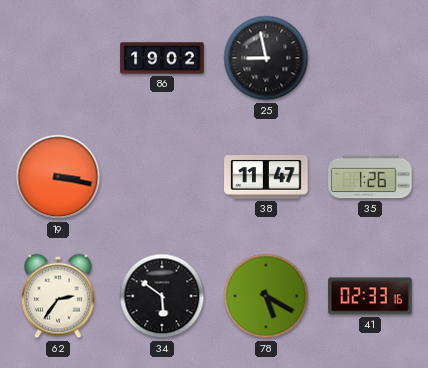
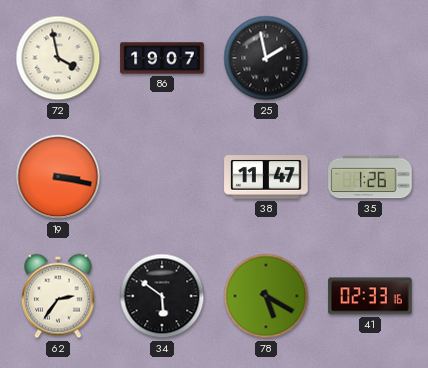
72: none -> 3:58 (58, 58)
86: 19:02 -> 19:07 (162, 58)
25: 8:58 -> 1:58 (266, 58)
